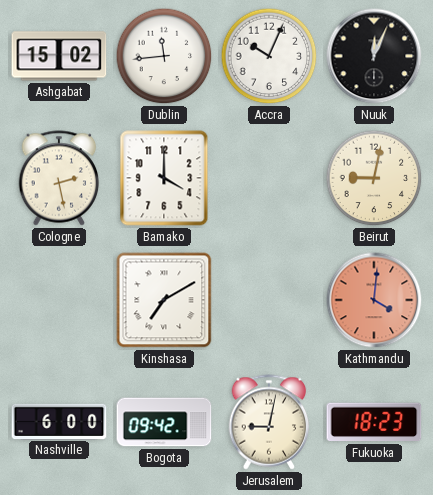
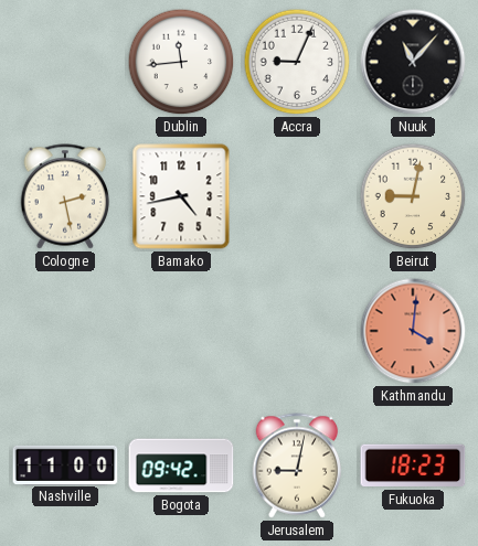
Ashgabat: 15:02 -> none (59, 56)
Accra: 10:04 -> 9:04 (297, 62)
Nuuk: 12:04 -> 11:07 (413, 62)
Bamako: 4:00 -> 4:43 (181, 196)
Kinshasa: 7:10 -> none (164, 300)
Nashville: 6:00 -> 11:00 (65, 464)
